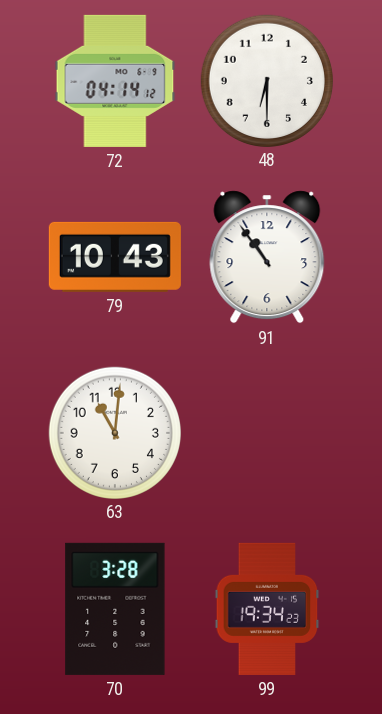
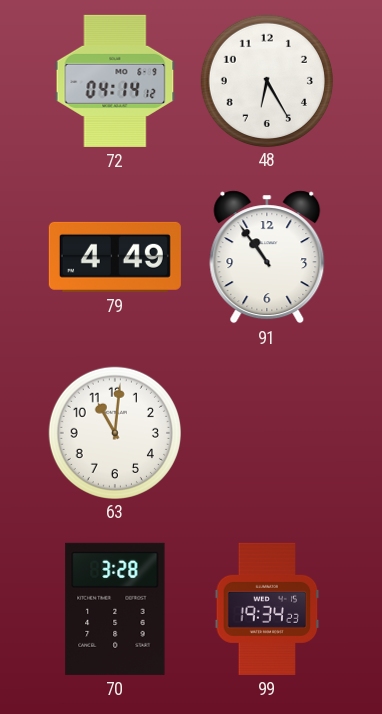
48: 6:30 -> 6:25 (266, 80)
79: 10:43 -> 4:49 (115, 257)
